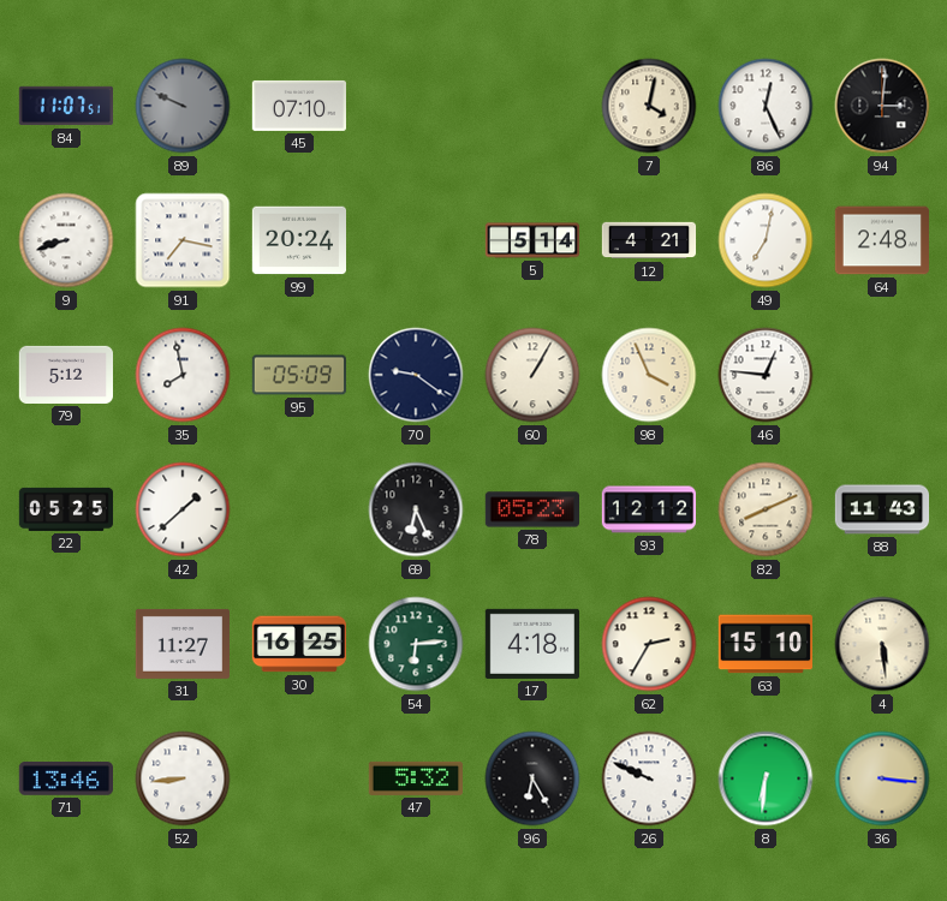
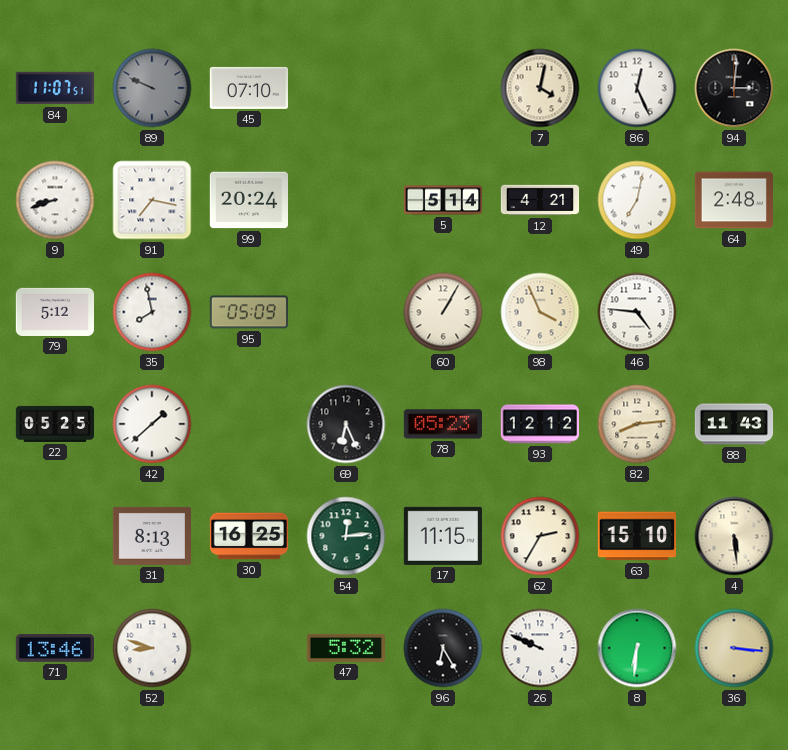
70: 9:21 -> none (416, 375)
46: 12:46 -> 4:46 (637, 312)
82: 8:11 -> 8:14 (637, 424)
31: 11:27 -> 8:13 (151, 536)
54: 6:14 -> 12:14 (346, 536)
17: 4:18 -> 11:15 (442, 536)
52: 8:44 -> 8:48 (152, 648)
